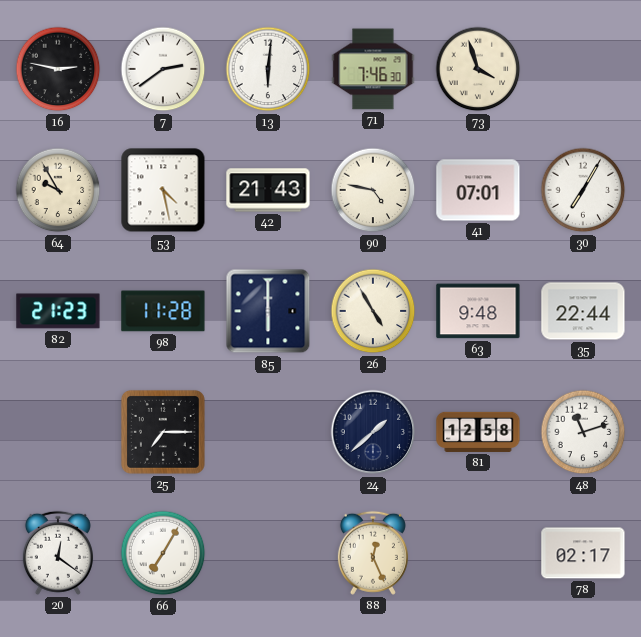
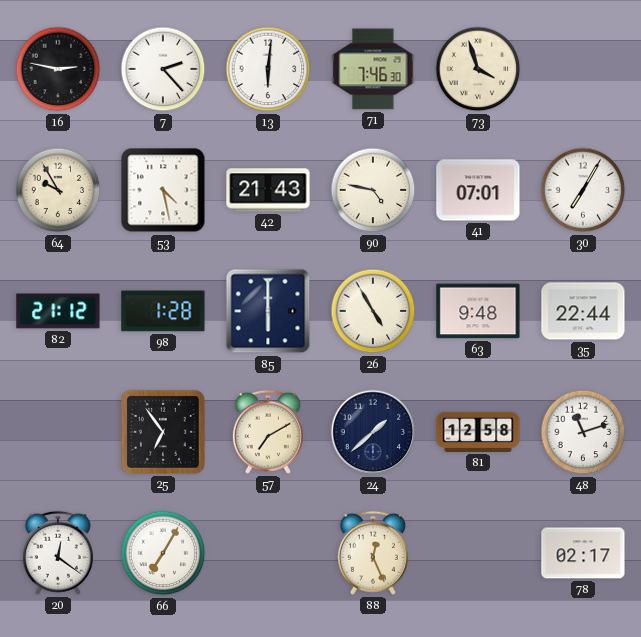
7: 2:39 -> 2:23 (163, 69)
82: 21:23 -> 21:12 (58, 311)
98: 11:28 -> 1:28 (163, 311)
25: 7:15 -> 6:54 (163, 432)
57: none -> 7:10 (268, 432)
